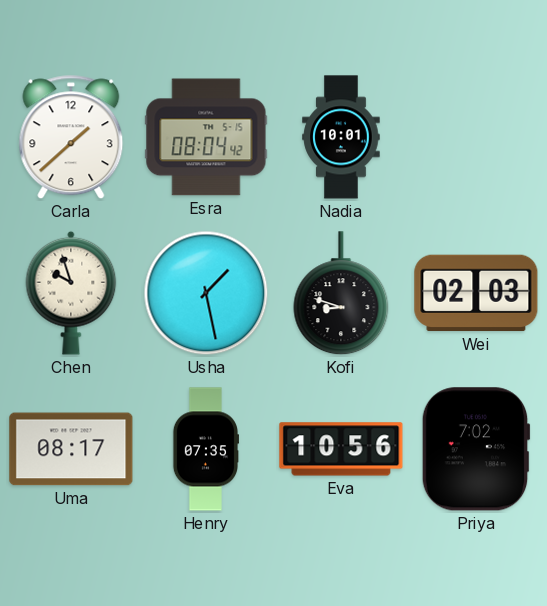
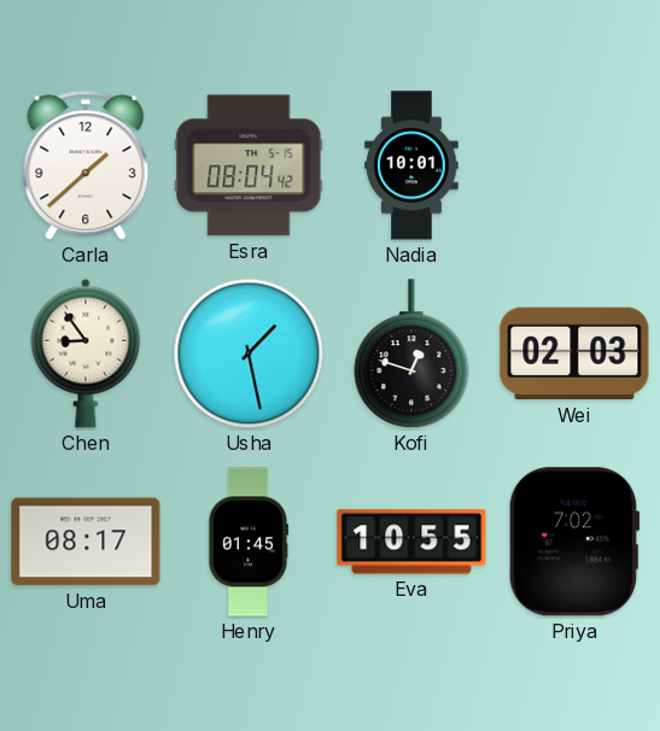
Chen: 9:57 -> 8:54 (86, 353)
Kofi: 8:48 -> 12:48 (411, 355)
Henry: 07:35 -> 01:45 (247, 542)
Eva: 10:56 -> 10:55 (411, 542)
